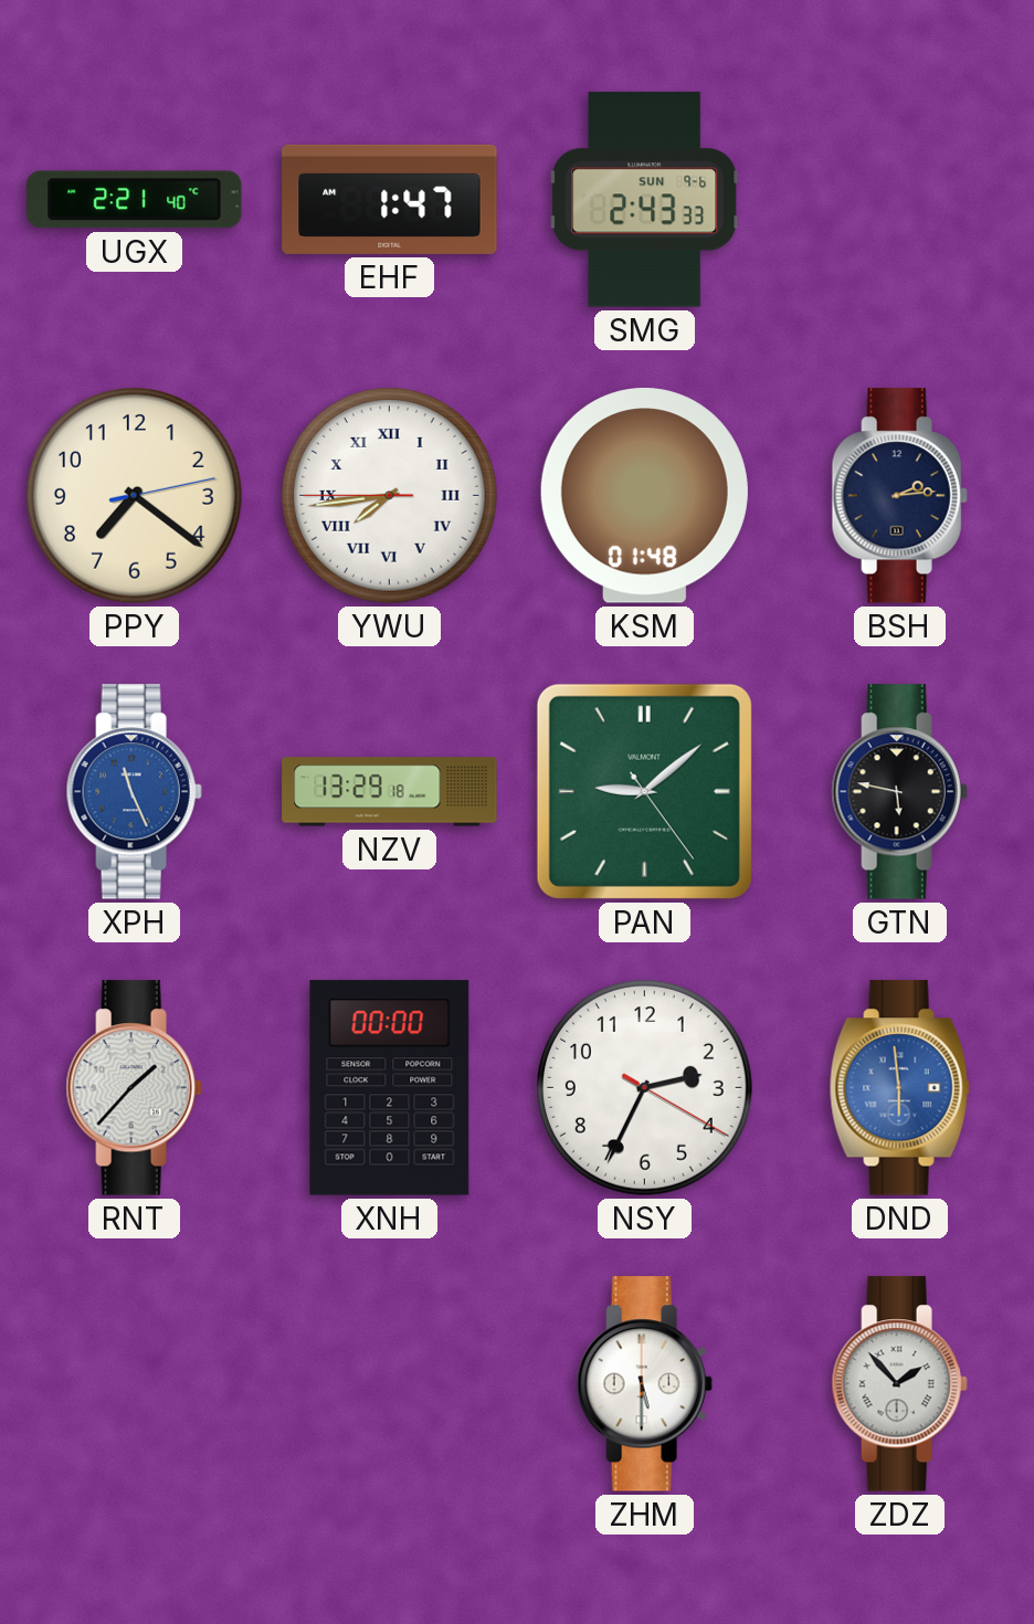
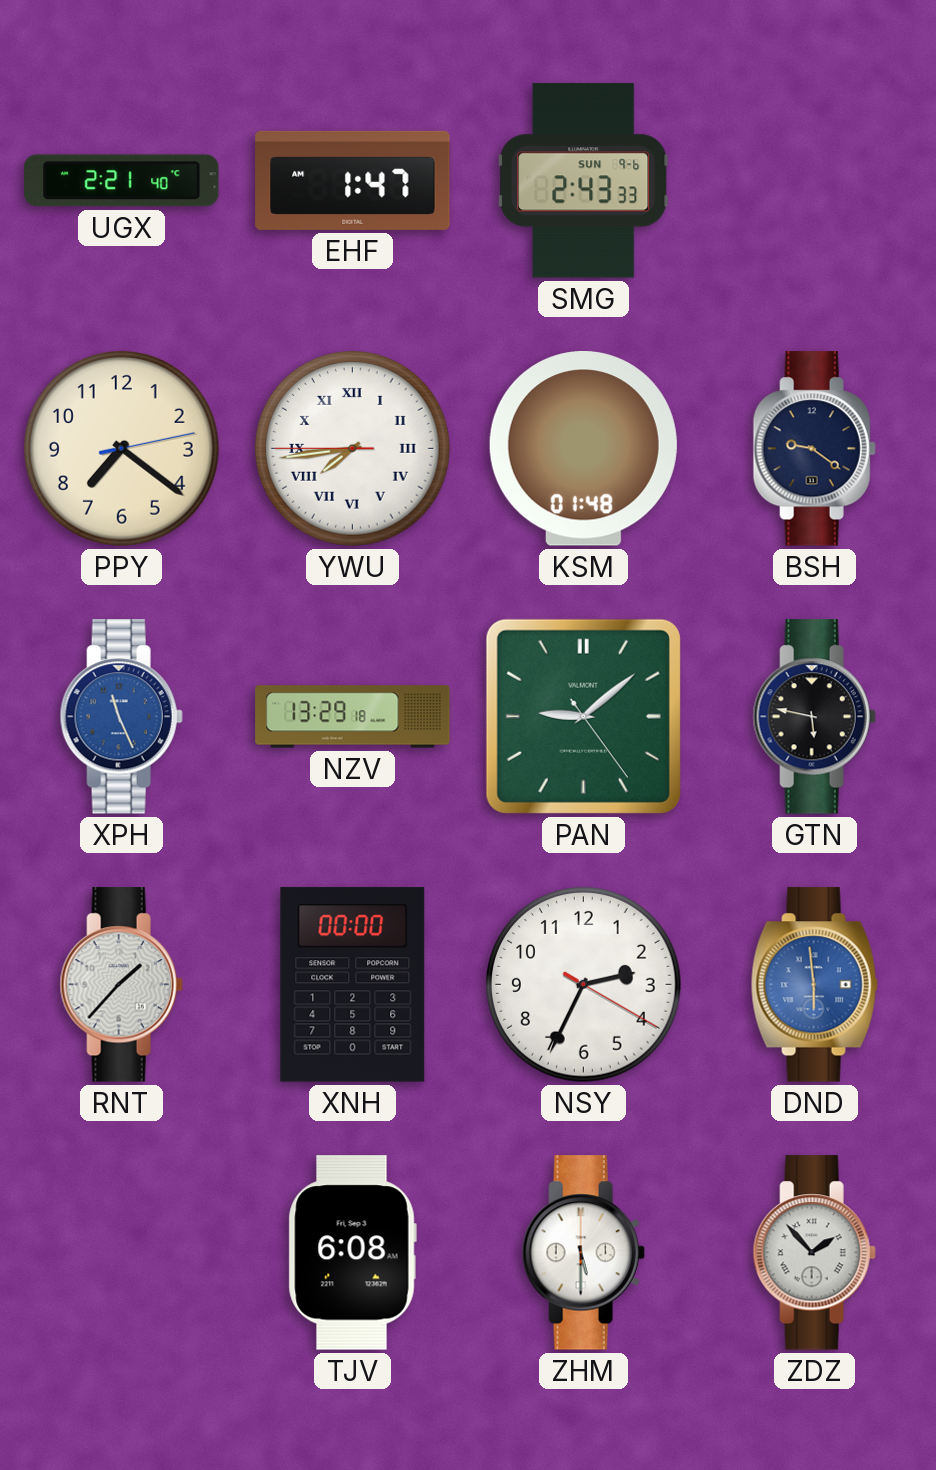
BSH: 2:14 -> 9:21 (814, 449)
TJV: none -> 6:08 (352, 1253)
